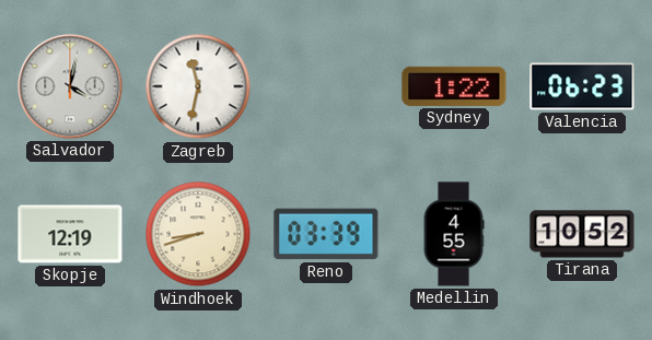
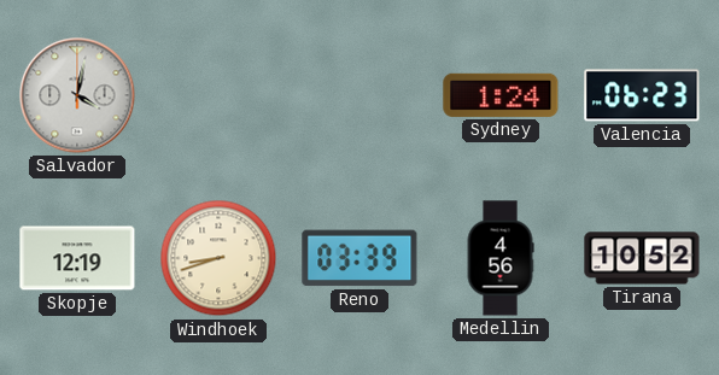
Zagreb: 11:32 -> none (198, 86)
Sydney: 1:22 -> 1:24 (501, 95)
Medellin: 4:55 -> 4:56 (501, 258)
